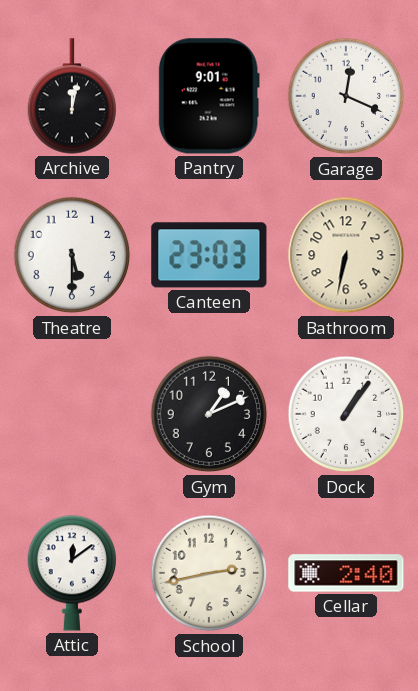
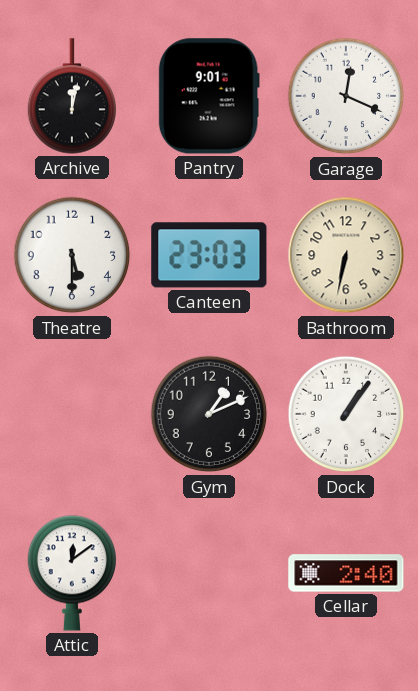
School: 2:43 -> none (209, 573)
